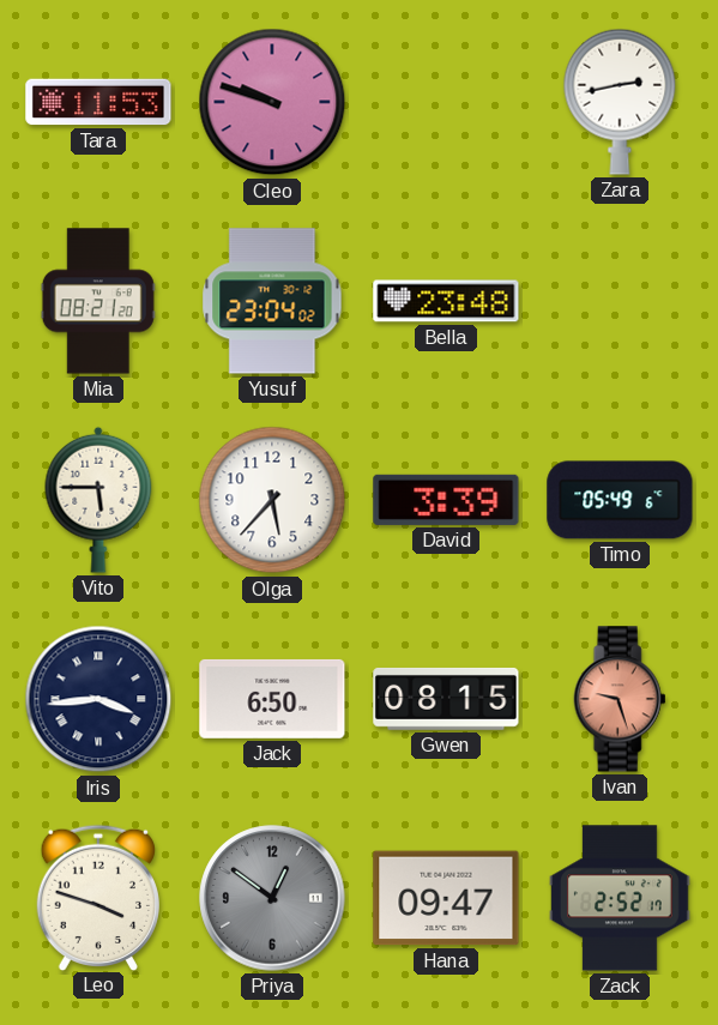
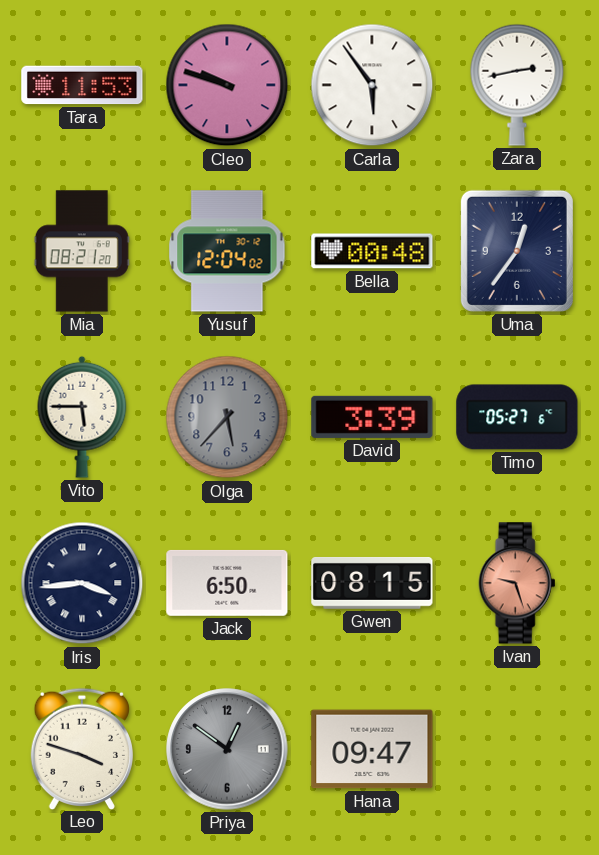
Carla: none -> 5:54 (372, 85)
Yusuf: 23:04 -> 12:04 (227, 251)
Bella: 23:48 -> 00:48 (372, 251)
Uma: none -> 12:36 (517, 251)
Olga dial: white -> grey (227, 417)
Timo: 05:49 -> 05:27 (517, 417)
Zack: 2:52 -> none (620, 898)
